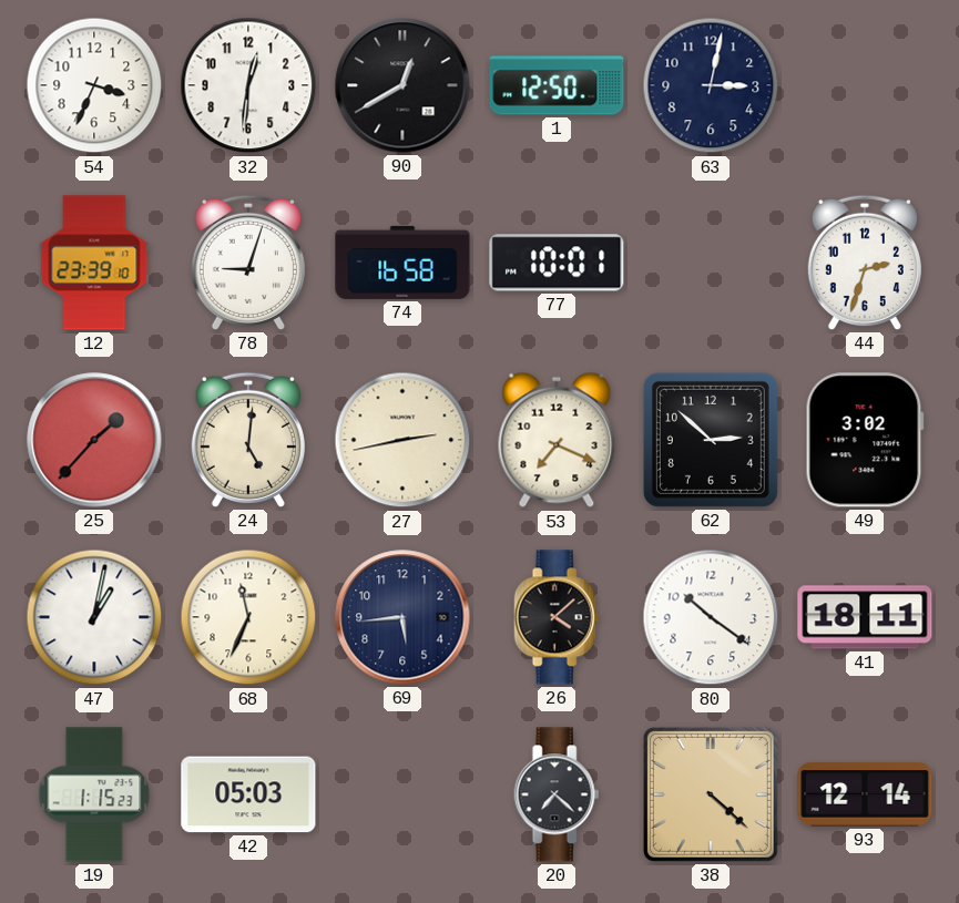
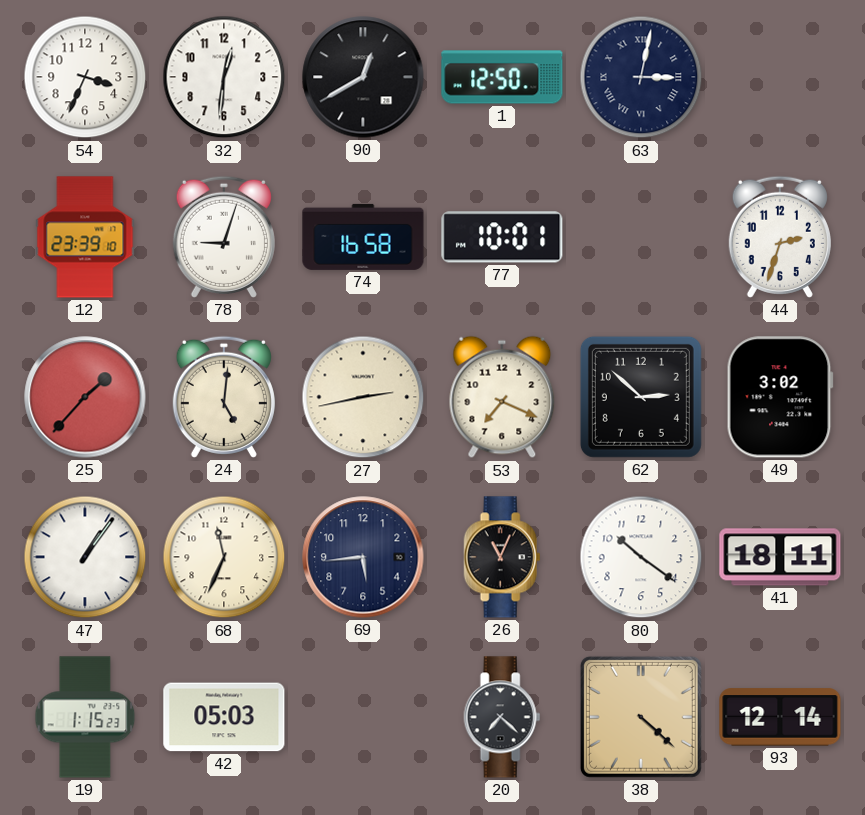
63 numerals: Arabic -> Roman (641, 77)
47: 1:02 -> 1:06 (85, 557)
26: 4:08 -> 11:04 (502, 557)
